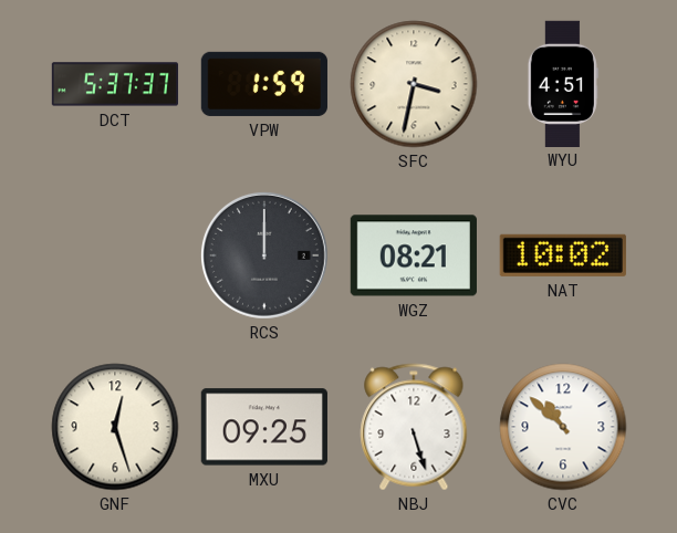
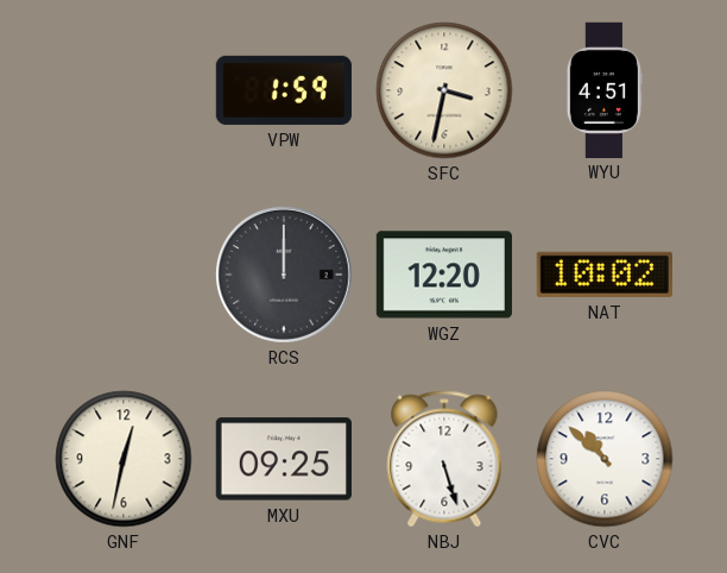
DCT: 5:37 -> none (114, 84)
WGZ: 08:21 -> 12:20 (444, 275)
GNF: 12:27 -> 12:32 (124, 459)
